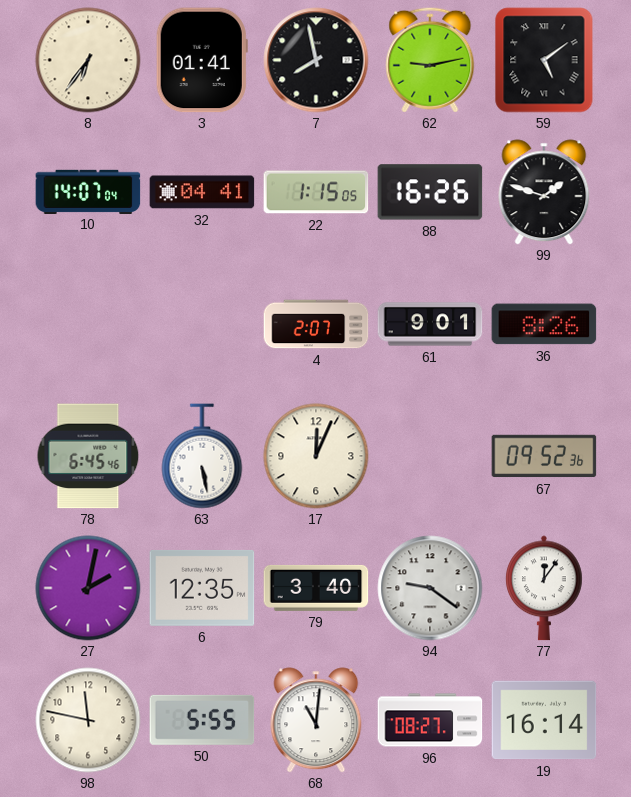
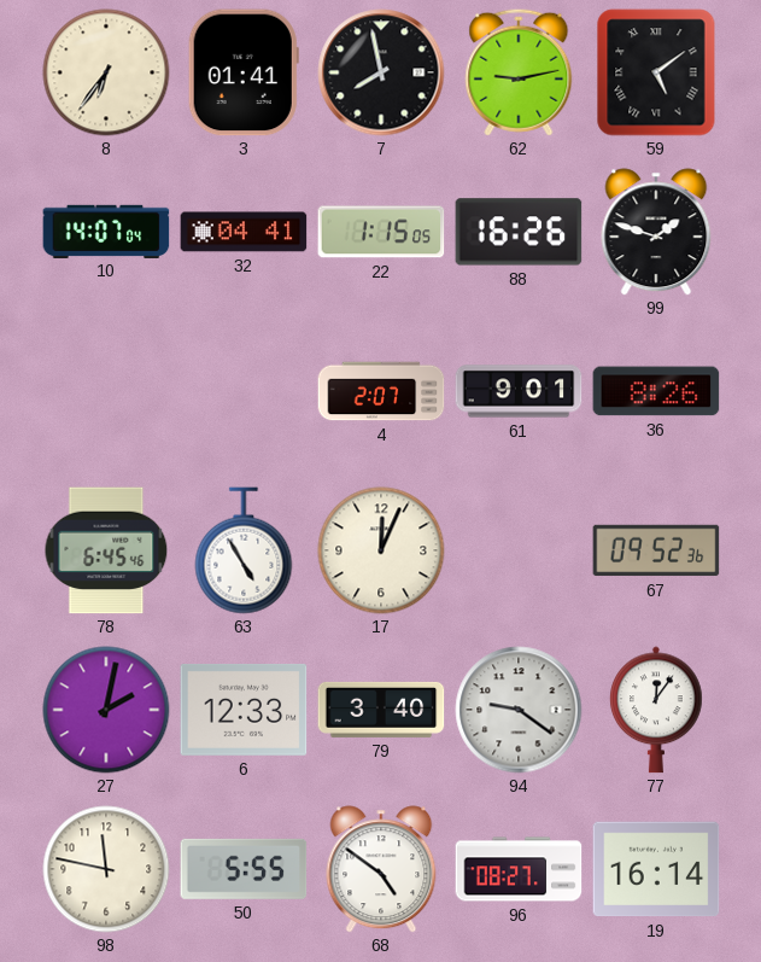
63: 5:28 -> 4:55 (244, 550)
6: 12:35 -> 12:33 (244, 710)
68: 11:01 -> 4:51 (381, 869)
